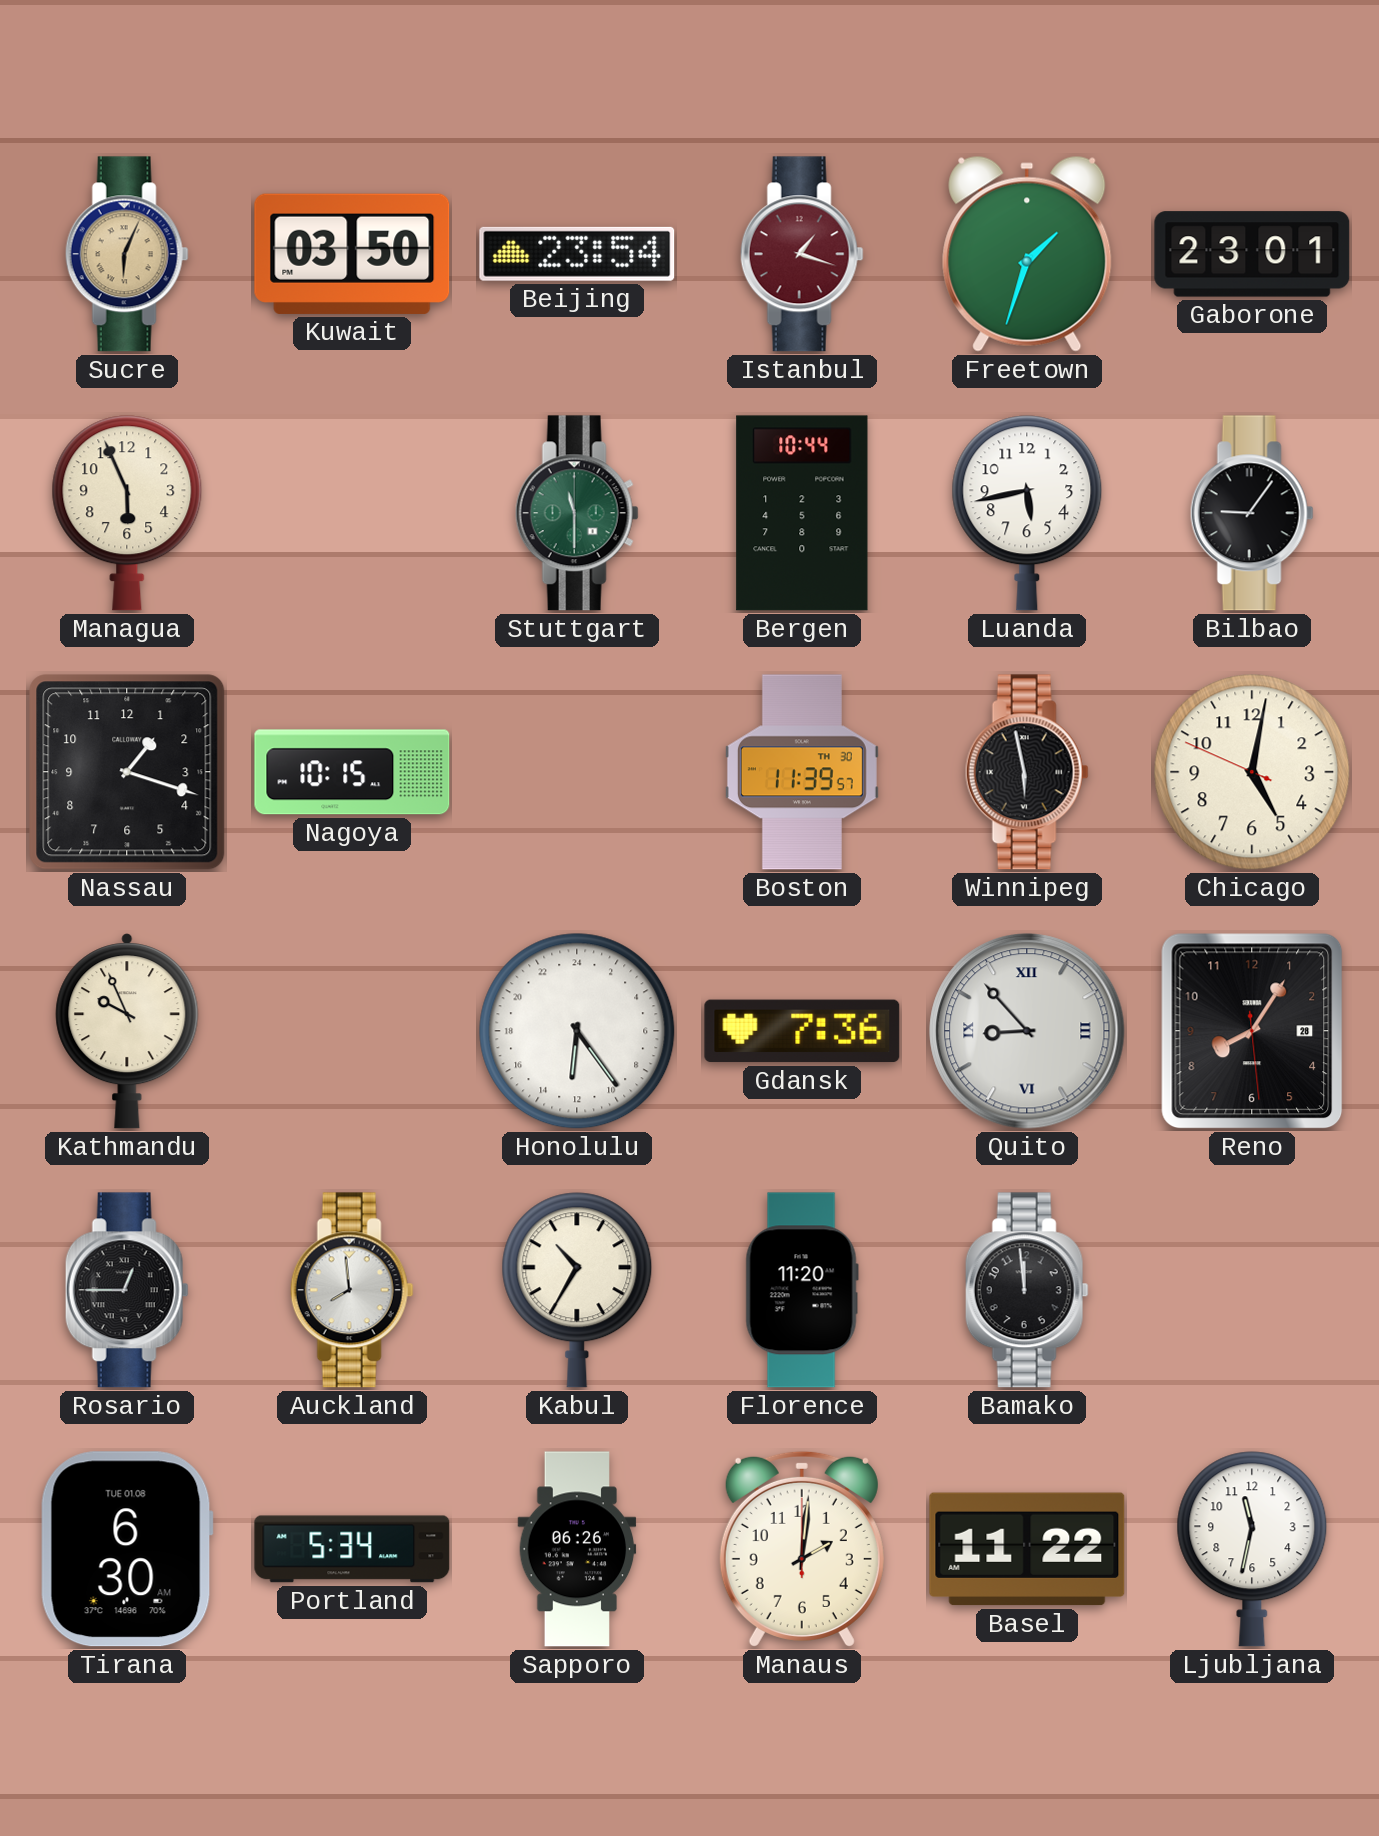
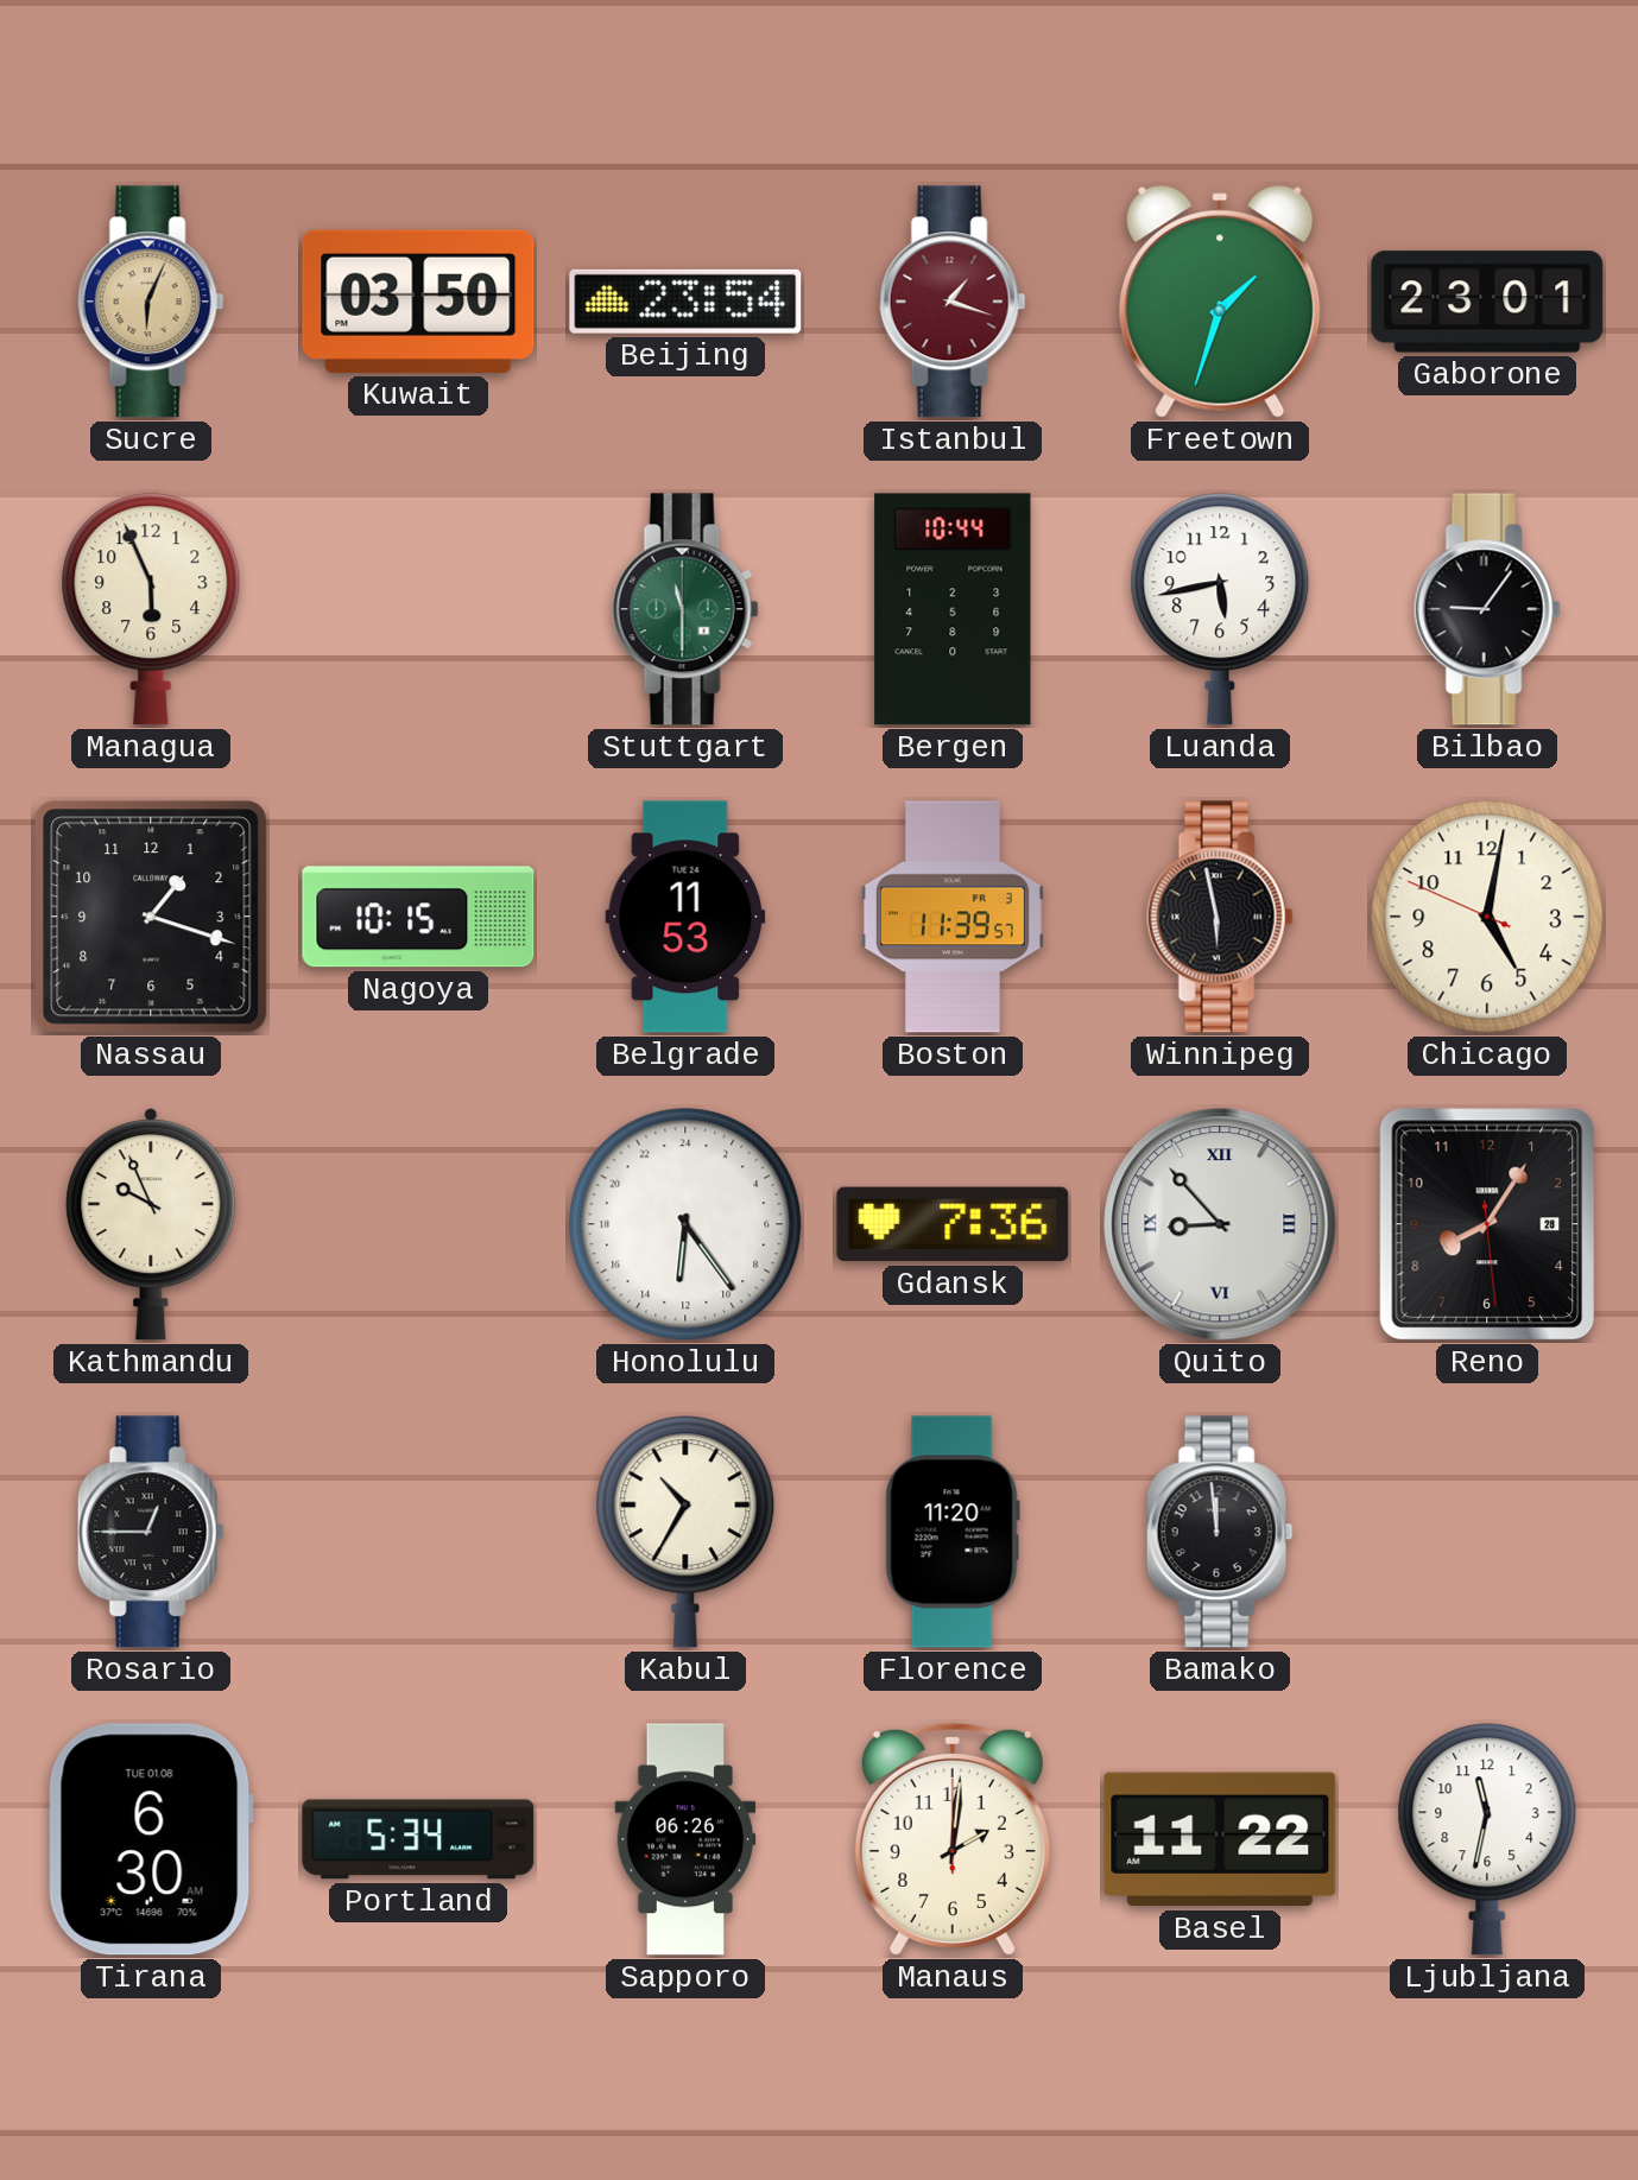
Belgrade: none -> 11:53 (685, 917)
Boston date: TH 30 -> FR 3 (953, 917)
Auckland: 7:59 -> none (352, 1290)
